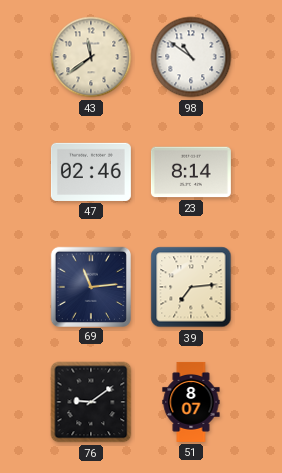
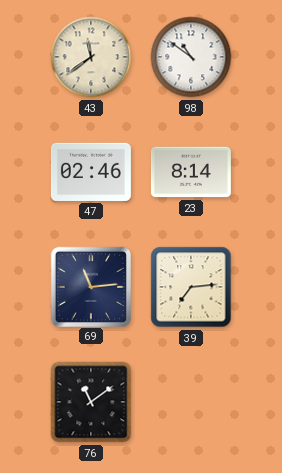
76: 9:09 -> 11:09 (91, 402)
51: 8:07 -> none (191, 402)
